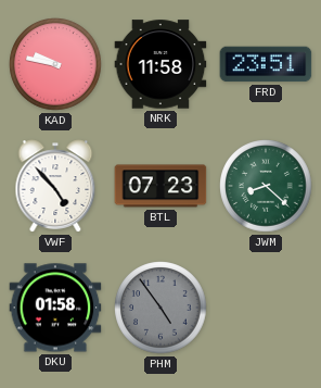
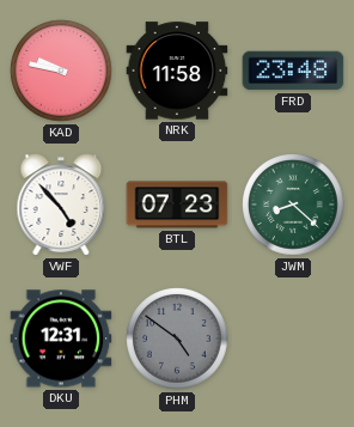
FRD: 23:51 -> 23:48 (293, 71)
DKU: 01:58 -> 12:31 (61, 338)
PHM: 4:54 -> 4:51 (177, 338)
